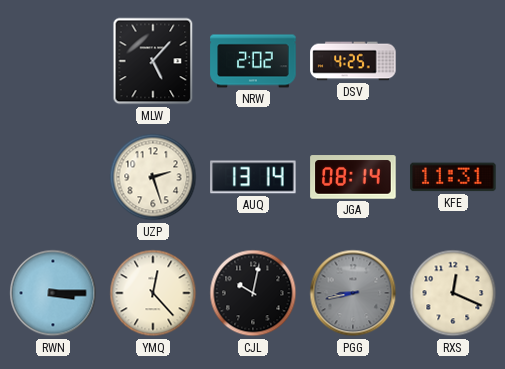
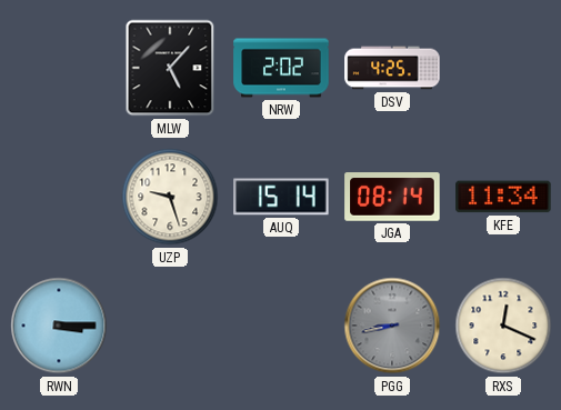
UZP: 2:27 -> 9:27 (170, 197)
AUQ: 13:14 -> 15:14 (281, 197)
KFE: 11:31 -> 11:34 (503, 197)
YMQ: 12:23 -> none (153, 293)
CJL: 10:02 -> none (253, 293)
